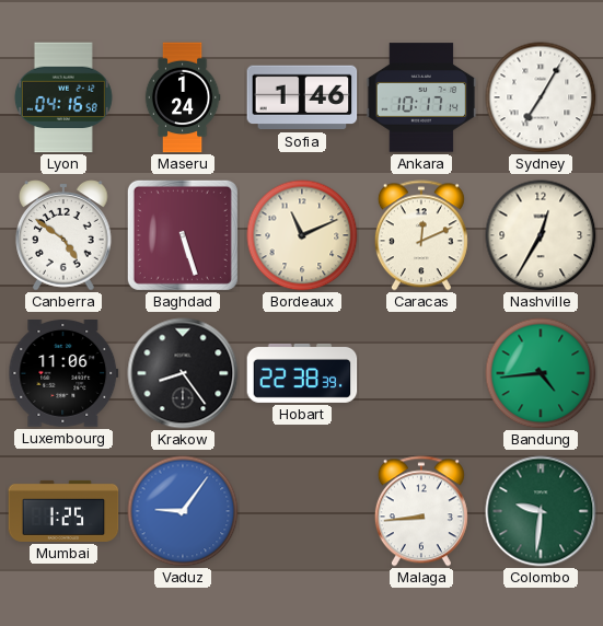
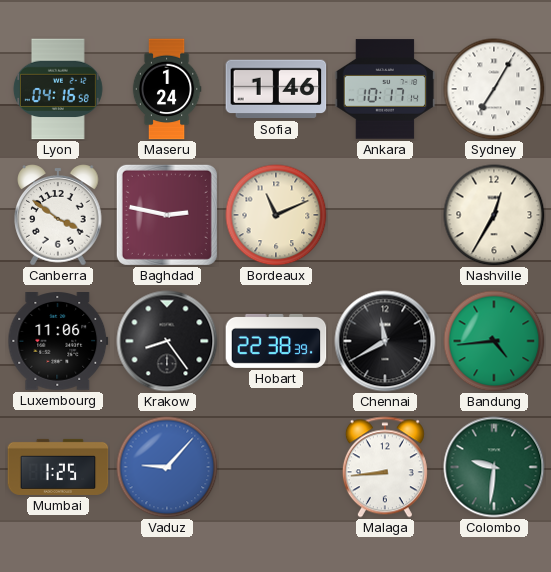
Canberra: 4:51 -> 3:51 (58, 215)
Baghdad: 5:27 -> 2:47 (167, 215)
Caracas: 12:11 -> none (421, 235)
Chennai: none -> 11:40 (385, 341)
Vaduz: 9:06 -> 9:07 (167, 467)
